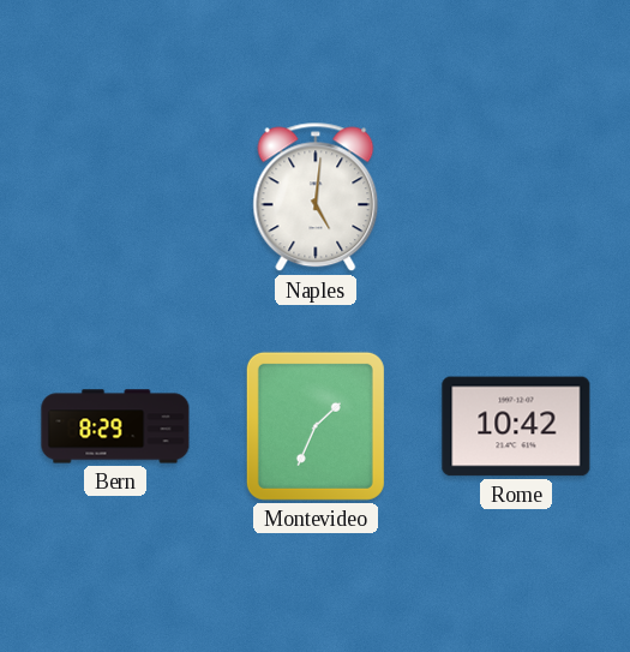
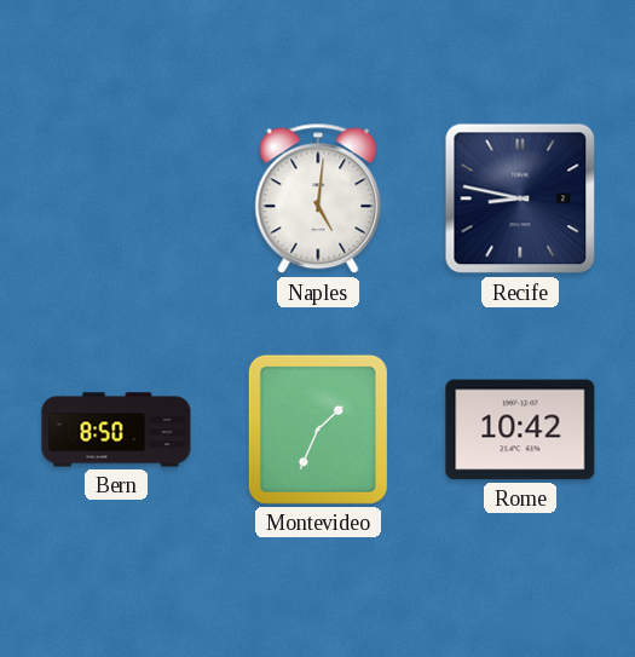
Recife: none -> 8:47 (520, 198)
Bern: 8:29 -> 8:50 (116, 430)
